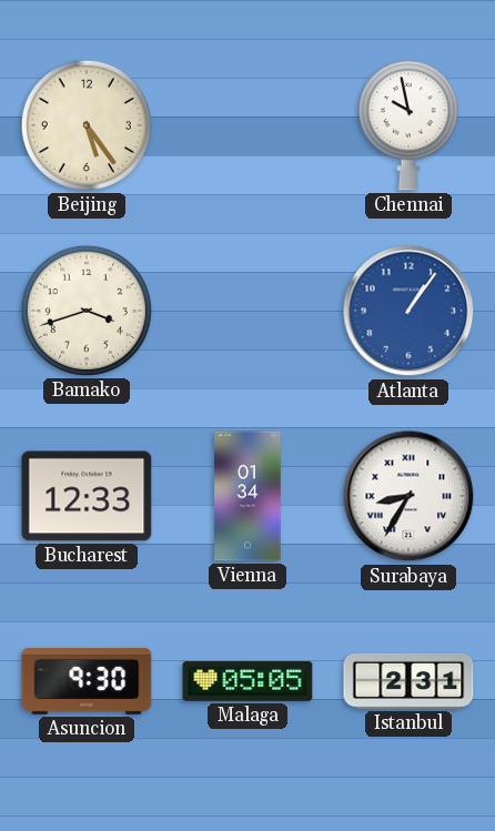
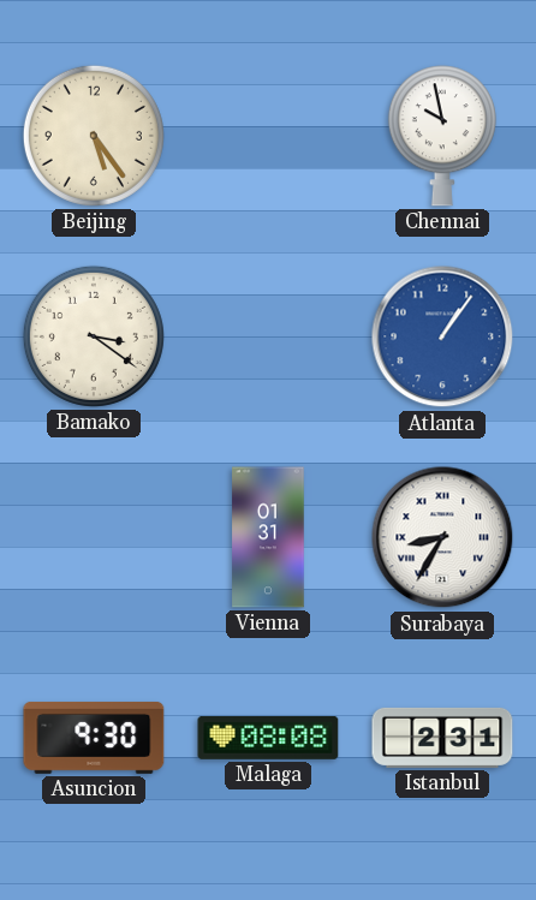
Bamako: 3:42 -> 3:21 (94, 336)
Bucharest: 12:33 -> none (87, 496)
Vienna: 01:34 -> 01:31 (268, 537)
Malaga: 05:05 -> 08:08 (268, 738)
